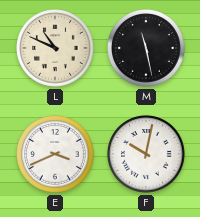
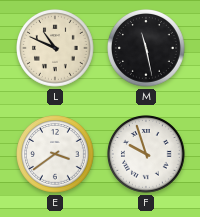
E: 3:41 -> 3:39 (56, 155)
F: 10:02 -> 9:57 (147, 155)
